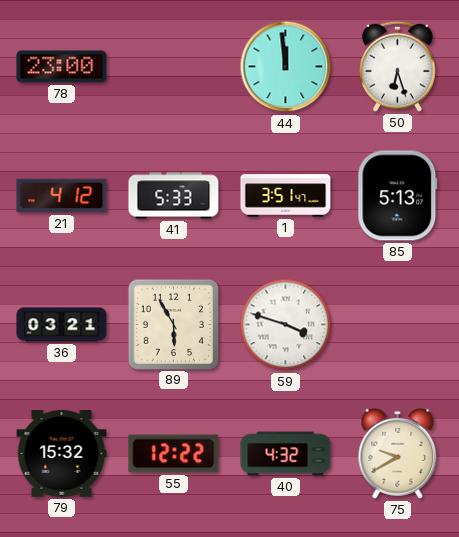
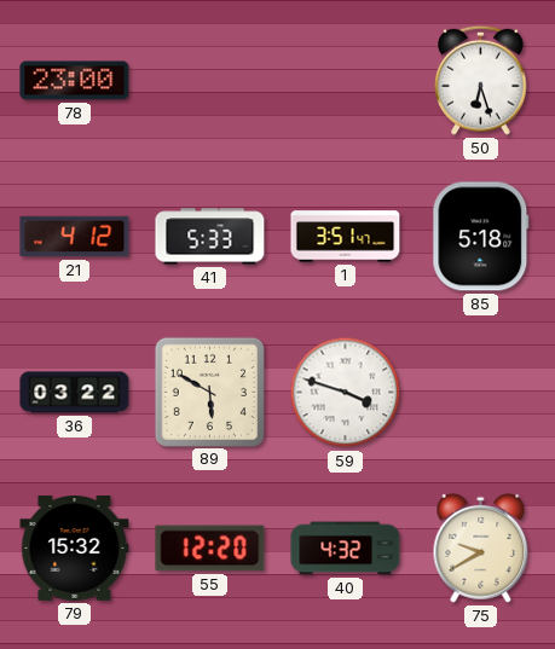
44: 11:59 -> none (286, 67)
85: 5:13 -> 5:18 (481, 237)
36: 03:21 -> 03:22 (75, 393)
89: 5:55 -> 5:50 (209, 392)
55: 12:22 -> 12:20 (210, 549)
